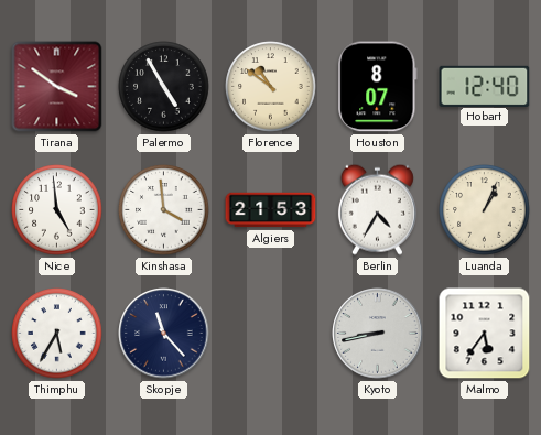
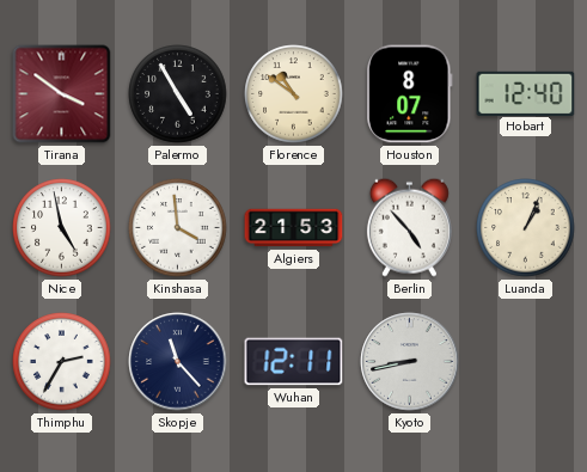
Nice: 4:59 -> 4:58 (62, 228)
Berlin: 4:35 -> 4:53 (409, 227)
Thimphu: 5:35 -> 2:35 (62, 362)
Wuhan: none -> 12:11 (294, 362)
Malmo: 5:36 -> none (485, 334)
